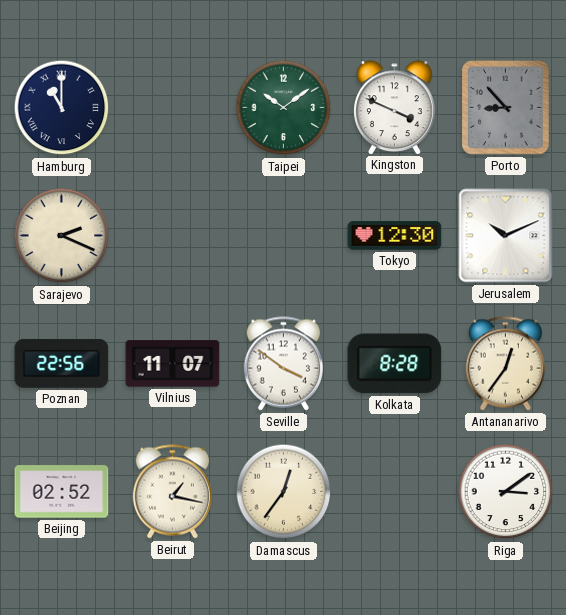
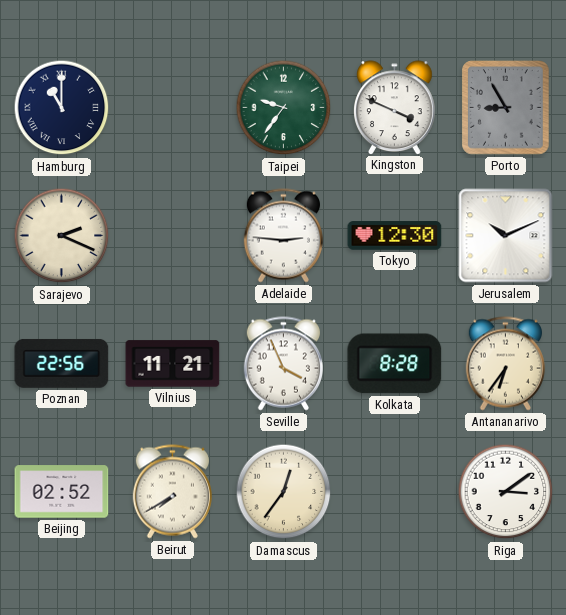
Taipei: 10:09 -> 9:36 (284, 108)
Porto: 8:53 -> 8:55 (506, 108)
Adelaide: none -> 2:46 (283, 236)
Vilnius: 11:07 -> 11:21 (173, 364)
Seville: 3:51 -> 3:56 (283, 364)
Antananarivo: 12:36 -> 6:36 (505, 364)
Beirut: 1:17 -> 7:40 (172, 492)
